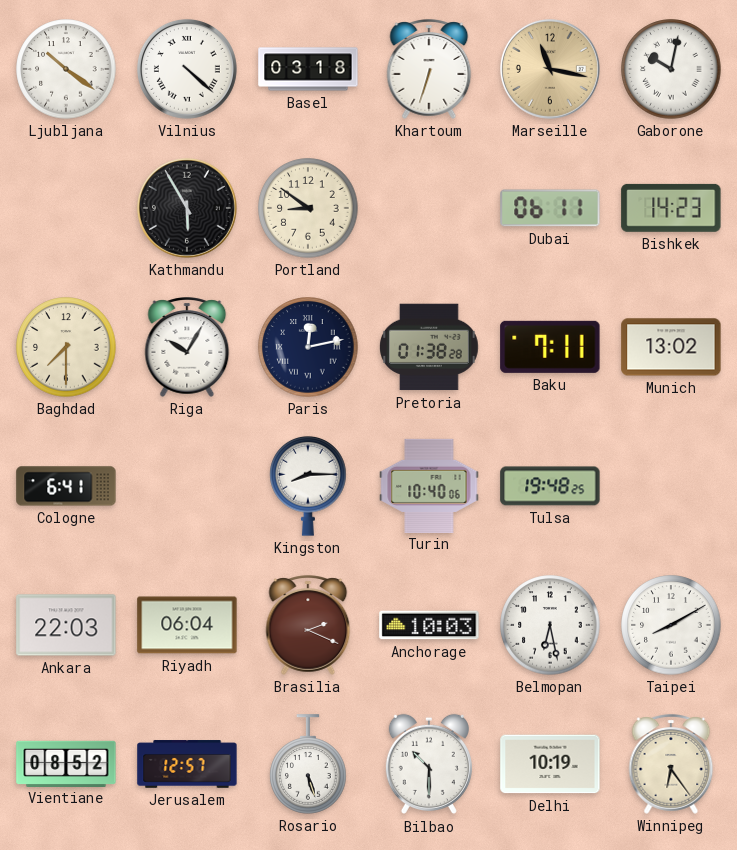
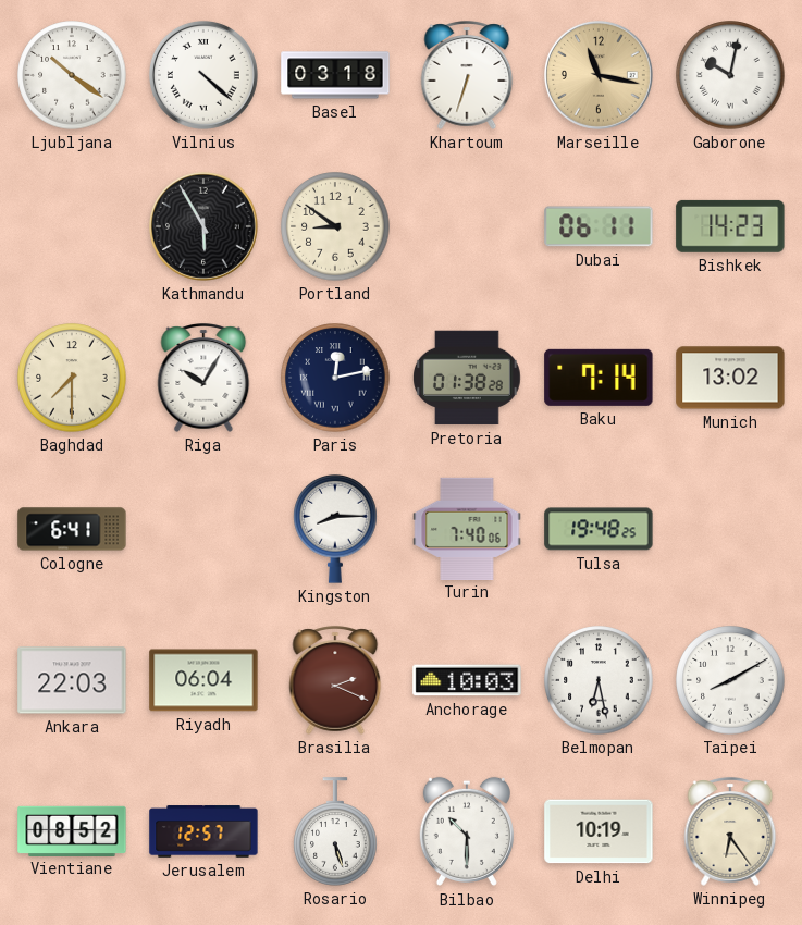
Baku: 7:11 -> 7:14 (599, 378)
Turin: 10:40 -> 7:40 (467, 528)
